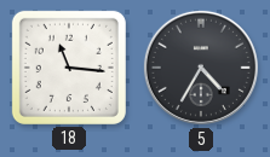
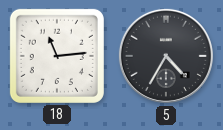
18: 11:16 -> 11:14 (57, 56)
